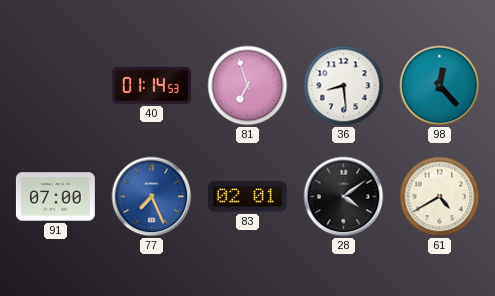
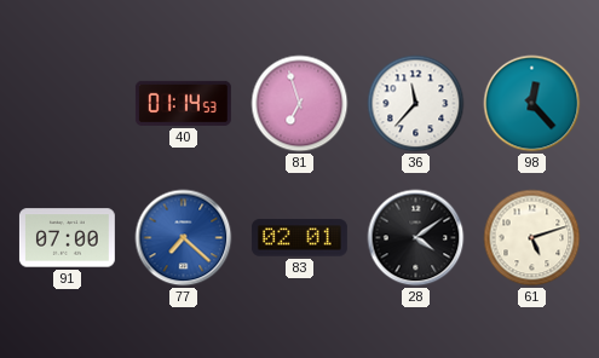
36: 8:29 -> 11:37 (416, 104)
77: 7:26 -> 7:22 (184, 238)
61: 4:40 -> 5:12 (532, 238)
